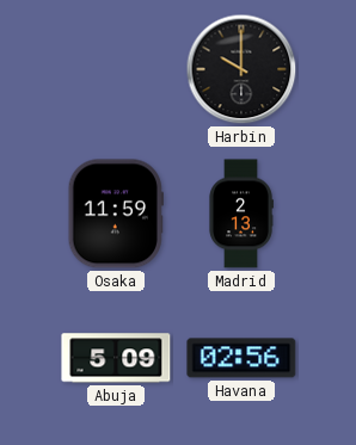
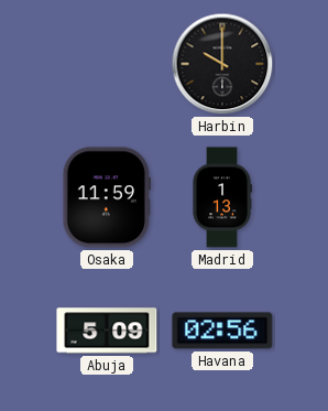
Madrid: 2:13 -> 1:13 (222, 197)
